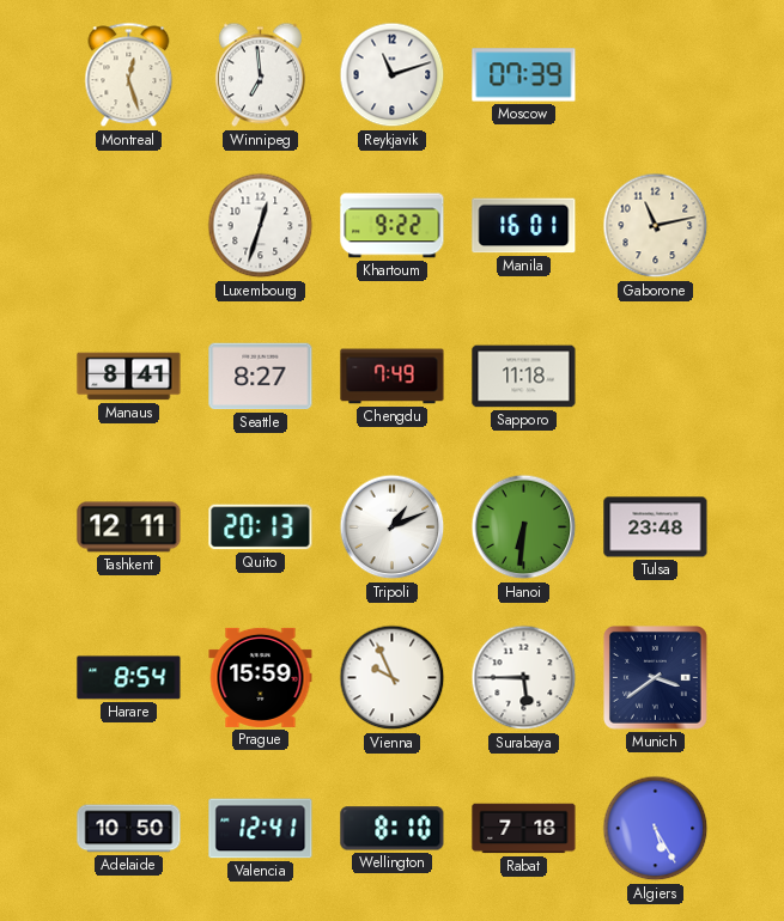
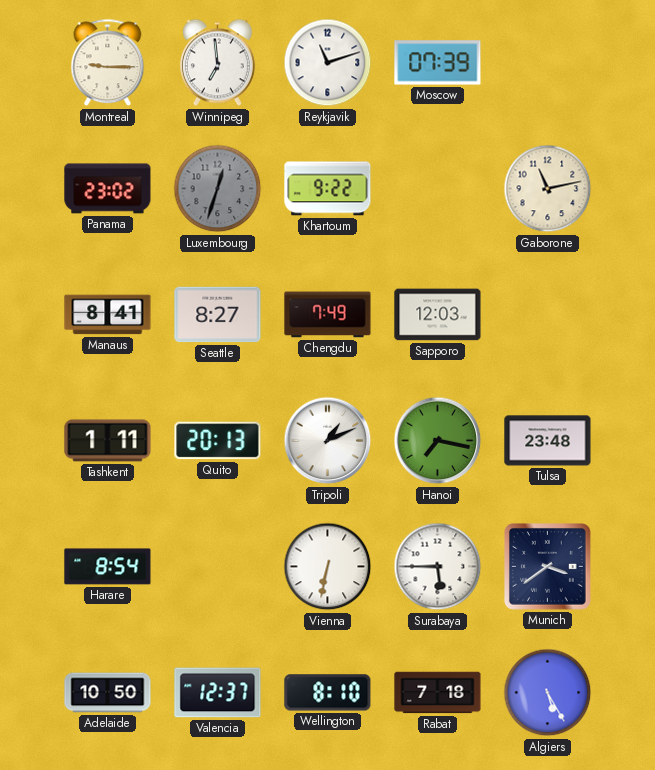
Montreal: 12:27 -> 9:15 (108, 63)
Panama: none -> 23:02 (108, 189)
Luxembourg dial: white -> grey (218, 189)
Manila: 16:01 -> none (524, 226)
Sapporo: 11:18 -> 12:03 (438, 315)
Tashkent: 12:11 -> 1:11 (108, 441)
Hanoi: 6:31 -> 7:17 (438, 441)
Prague: 15:59 -> none (261, 677)
Vienna: 9:56 -> 6:32 (328, 567)
Valencia: 12:41 -> 12:37 (218, 693)
